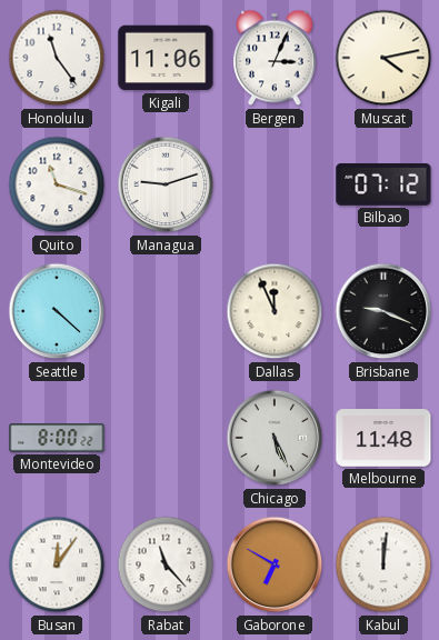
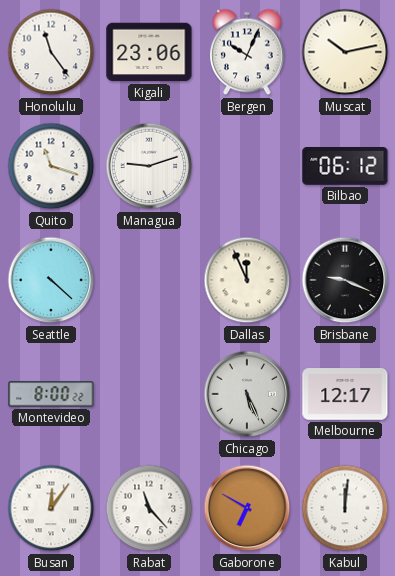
Kigali: 11:06 -> 23:06 (149, 52)
Bergen: 3:04 -> 10:04 (247, 52)
Muscat: 4:13 -> 10:13 (345, 52)
Bilbao: 07:12 -> 06:12 (345, 167)
Melbourne: 11:48 -> 12:17 (345, 394)
